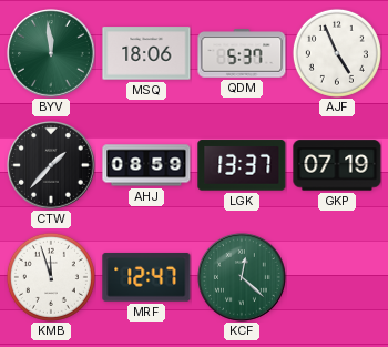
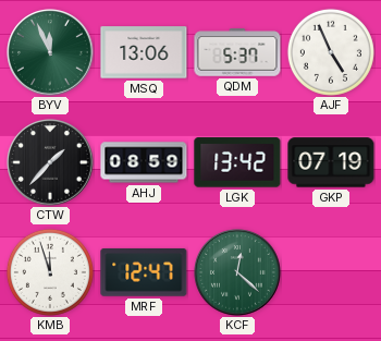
BYV: 11:59 -> 11:56 (50, 52)
MSQ: 18:06 -> 13:06 (144, 52)
LGK: 13:37 -> 13:42 (237, 162)
